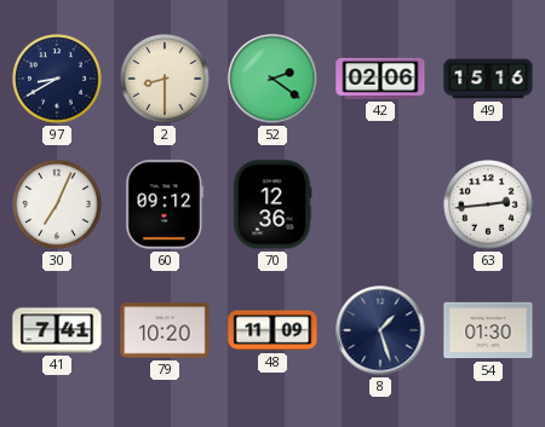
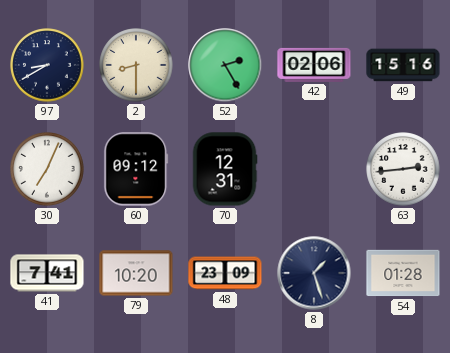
52: 2:21 -> 2:25 (225, 65)
70: 12:36 -> 12:31 (225, 169)
48: 11:09 -> 23:09 (225, 273)
54: 01:30 -> 01:28 (403, 273)
